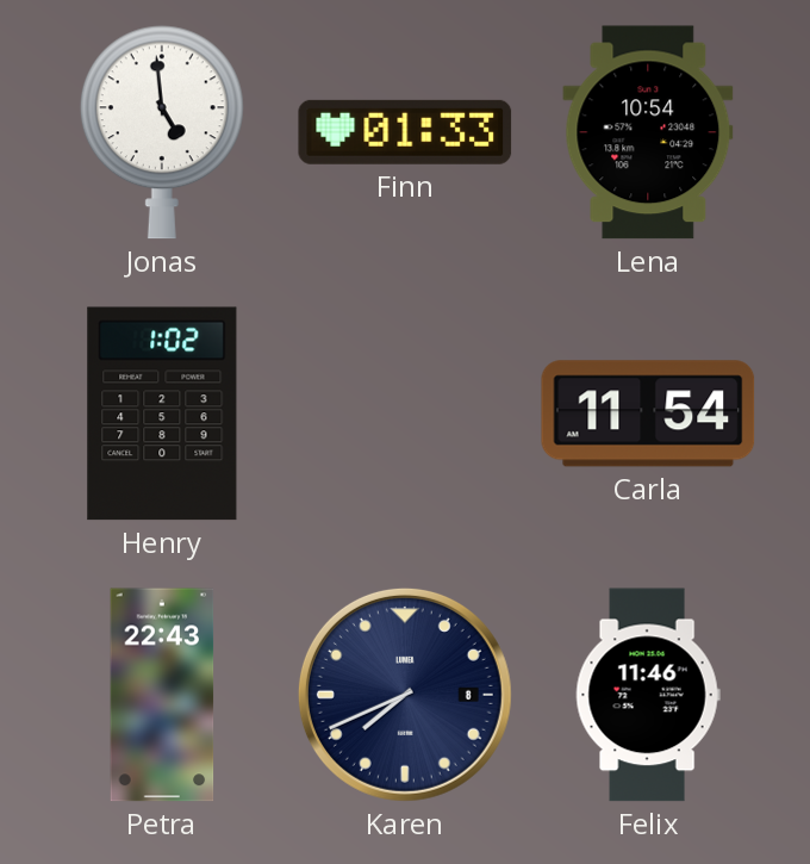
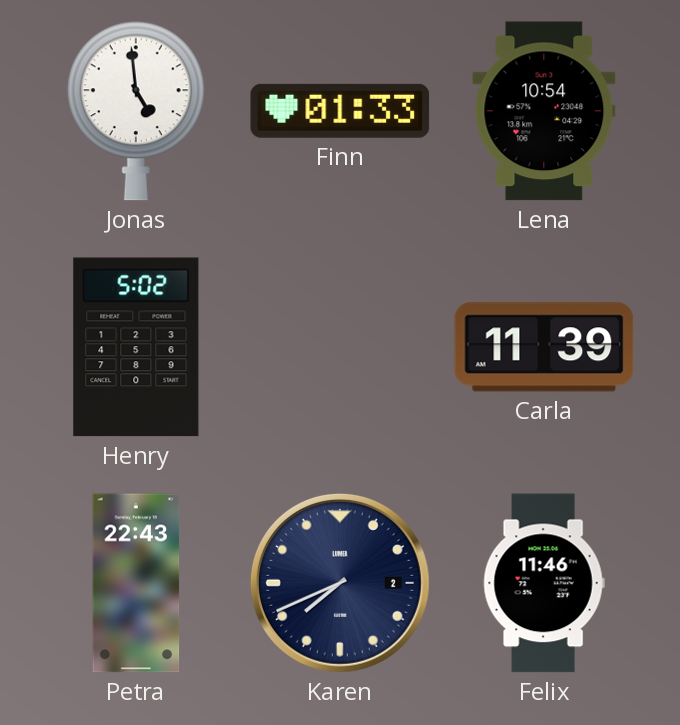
Henry: 1:02 -> 5:02 (136, 347)
Carla: 11:54 -> 11:39 (544, 347)
Karen date: 8 -> 2 (340, 583)
